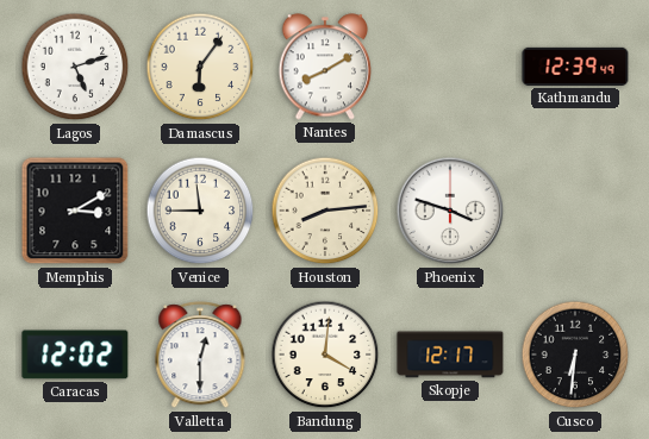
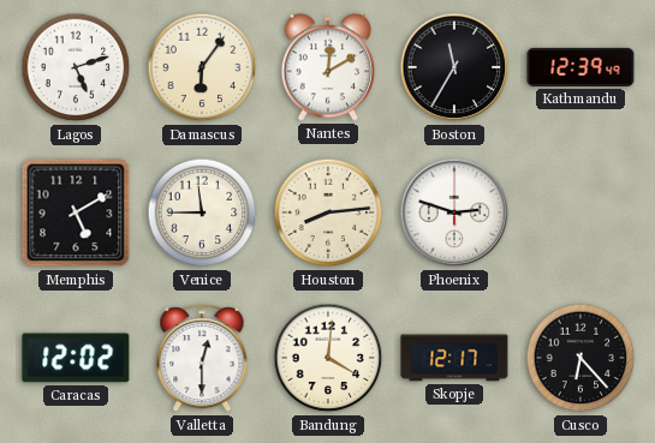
Nantes: 8:10 -> 12:10 (328, 67)
Boston: none -> 11:35 (454, 67)
Memphis: 3:10 -> 5:10 (76, 212)
Phoenix: 3:48 -> 2:48 (454, 212)
Cusco: 6:31 -> 6:23 (580, 358)
